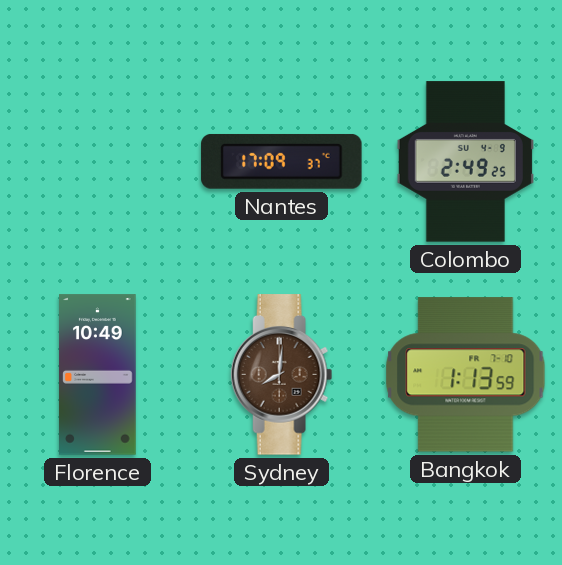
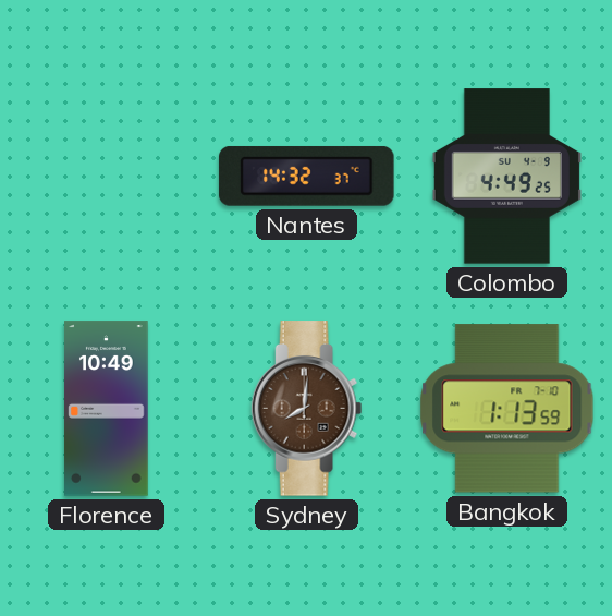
Nantes: 17:09 -> 14:32 (307, 176)
Colombo: 2:49 -> 4:49 (506, 177)
